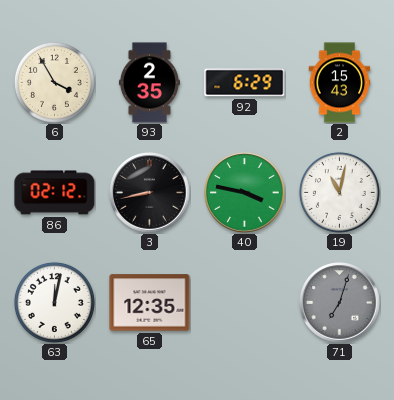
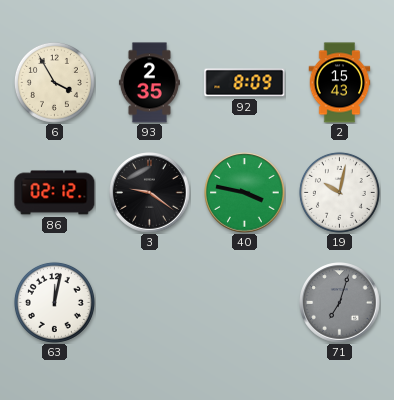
92: 6:29 -> 8:09 (245, 83)
3: 8:43 -> 9:21 (150, 193)
19: 11:02 -> 10:02 (339, 192)
65: 12:35 -> none (150, 303)
